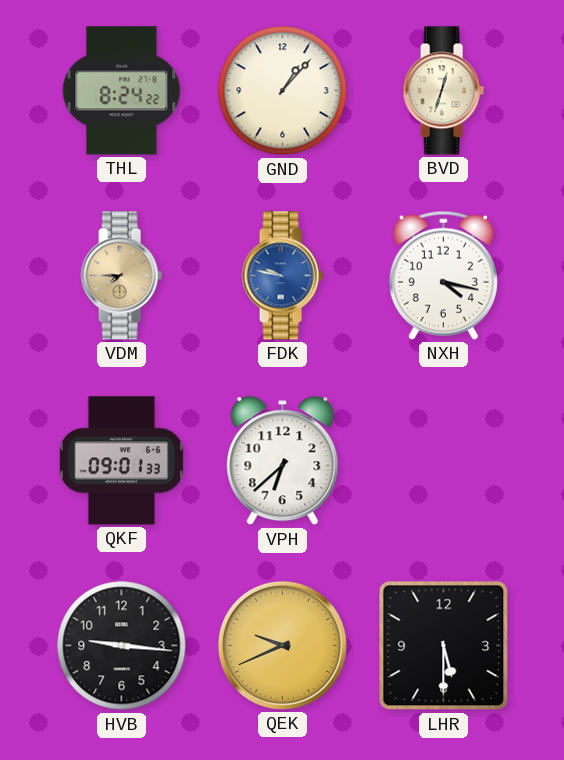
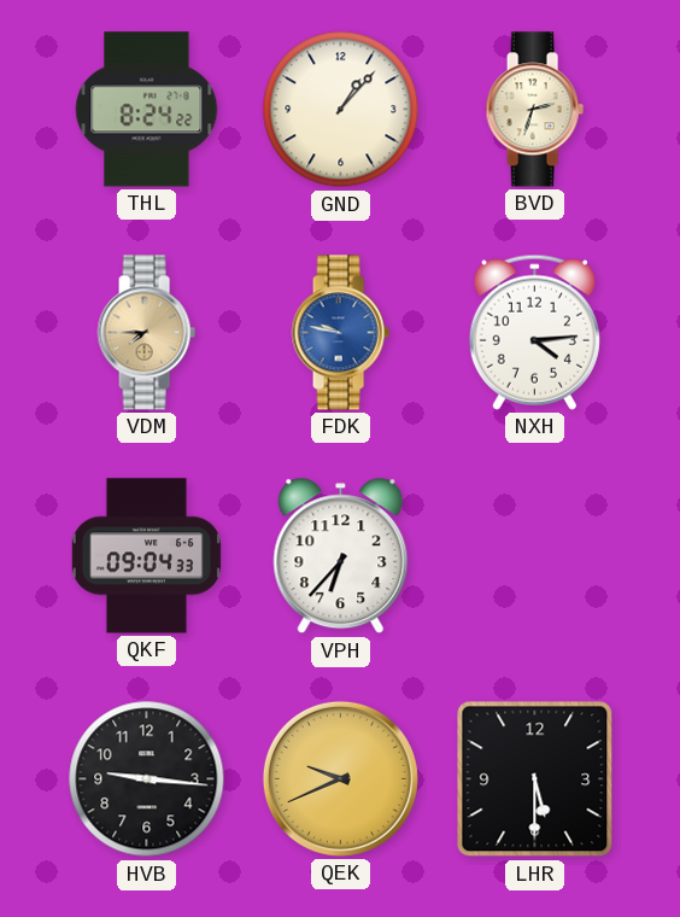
BVD: 12:33 -> 2:33 (534, 110)
NXH: 4:17 -> 4:14 (534, 332)
QKF: 09:01 -> 09:04 (146, 556)
VPH: 6:38 -> 6:37 (341, 556)
